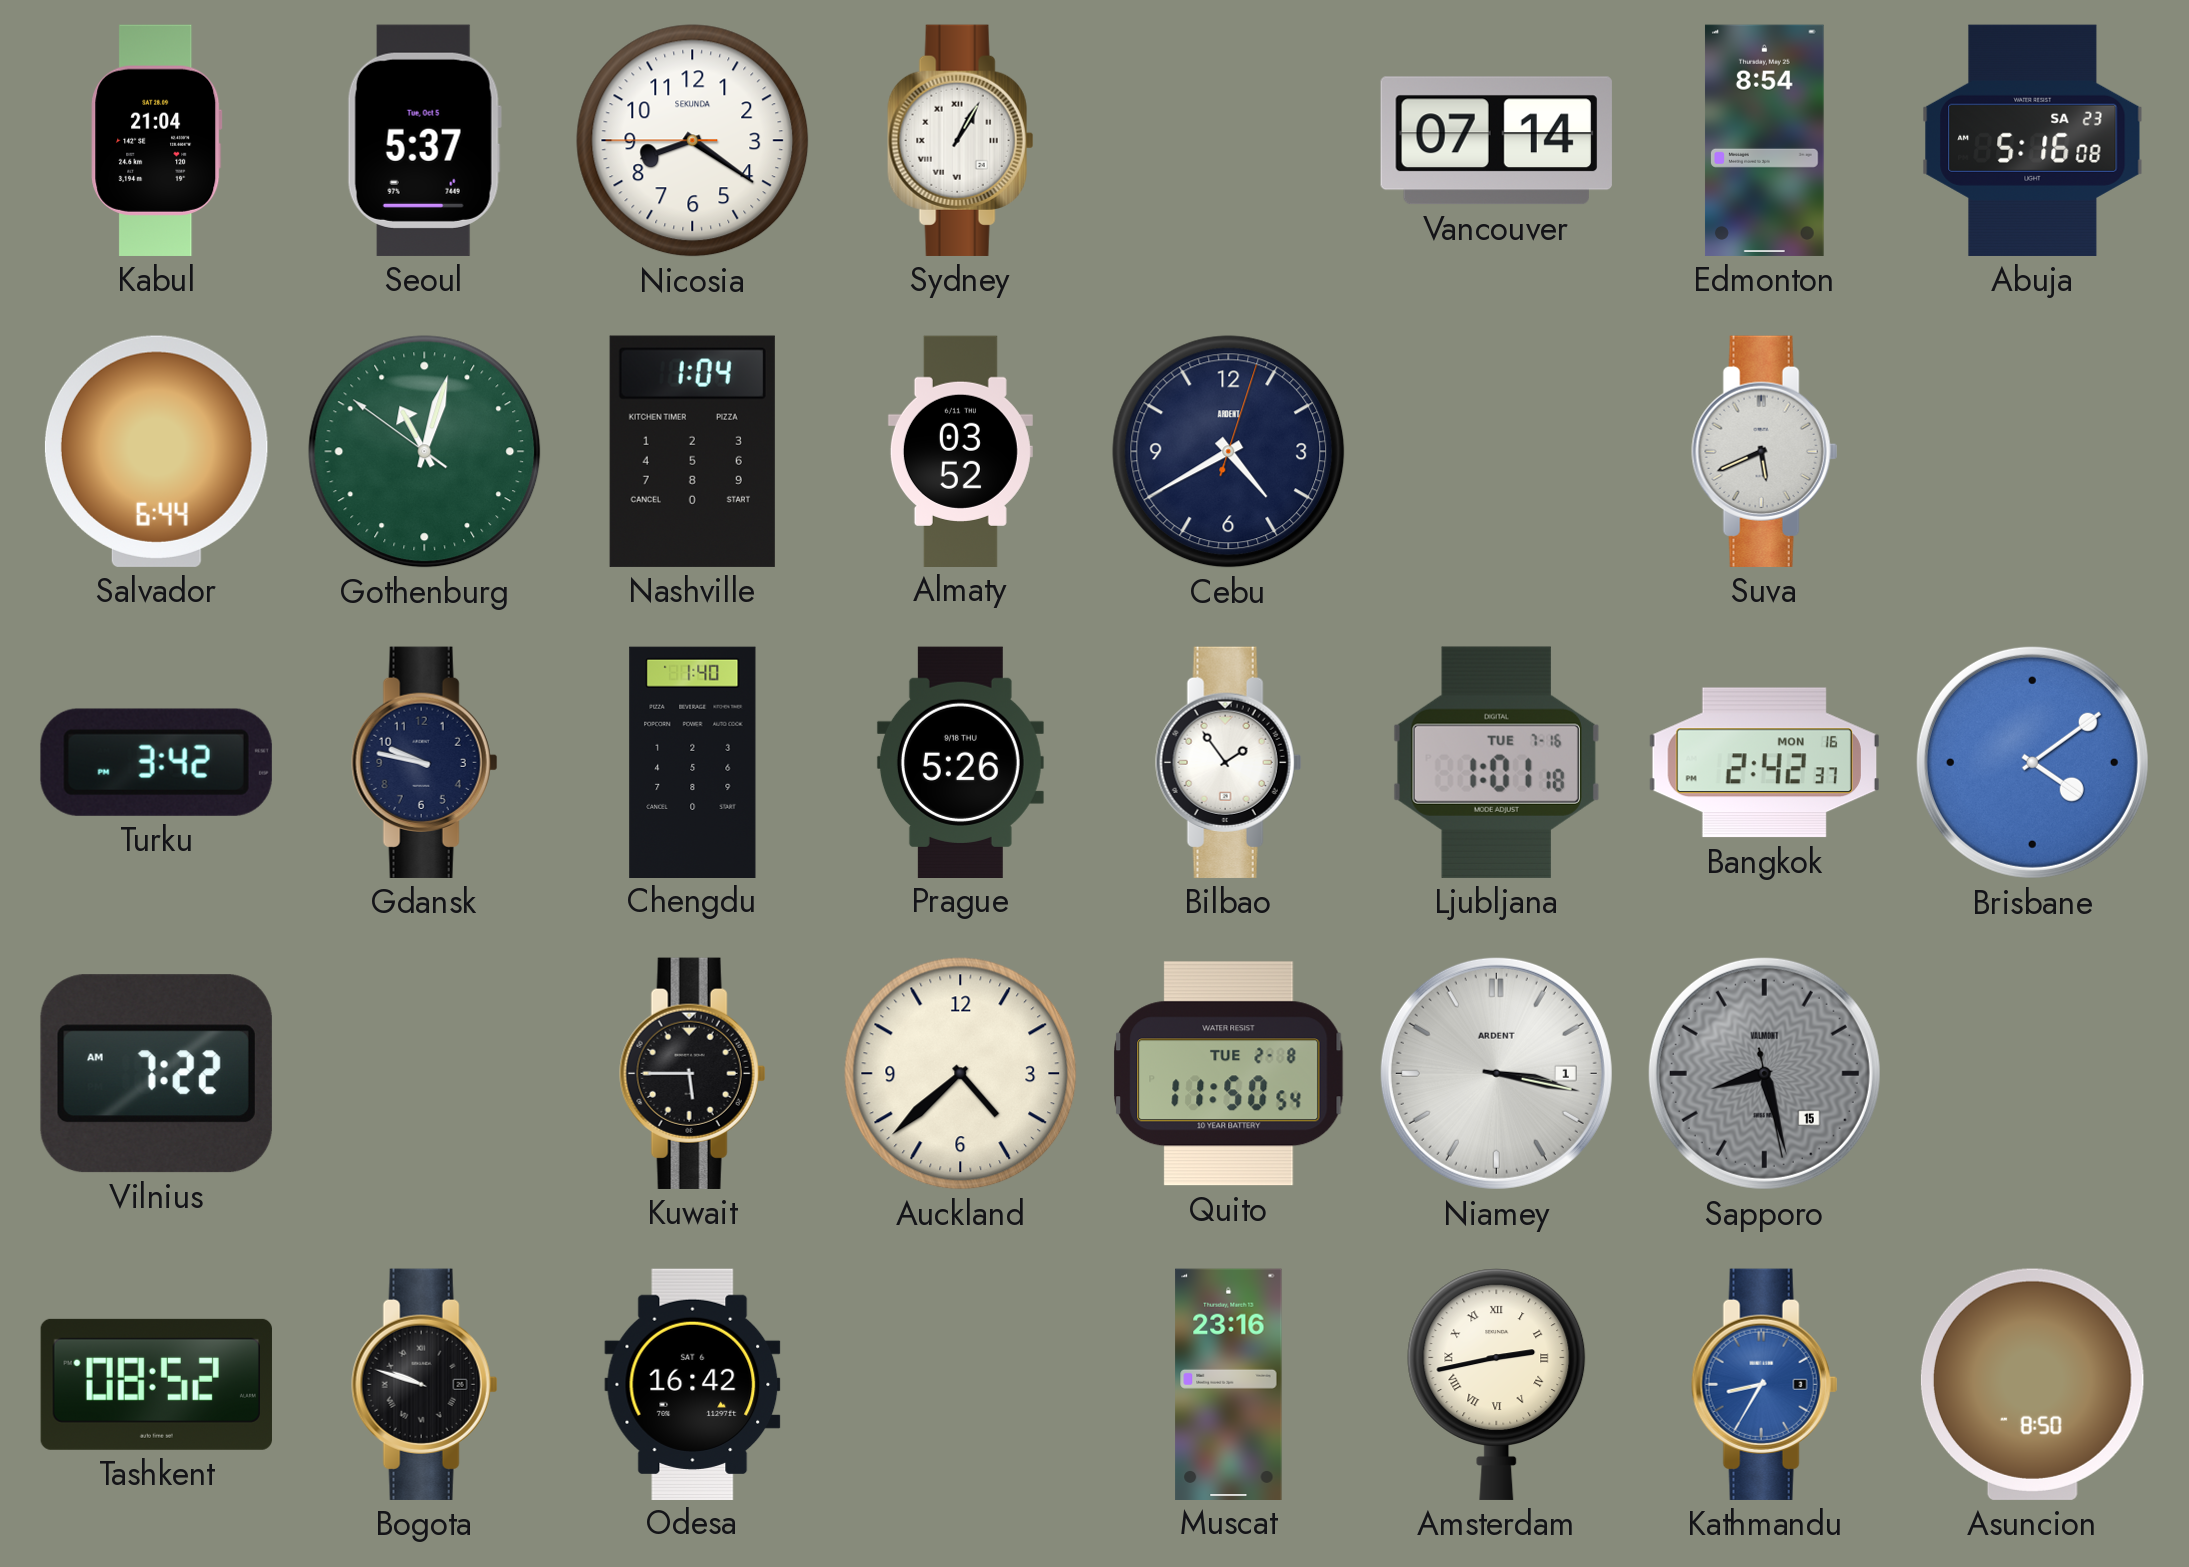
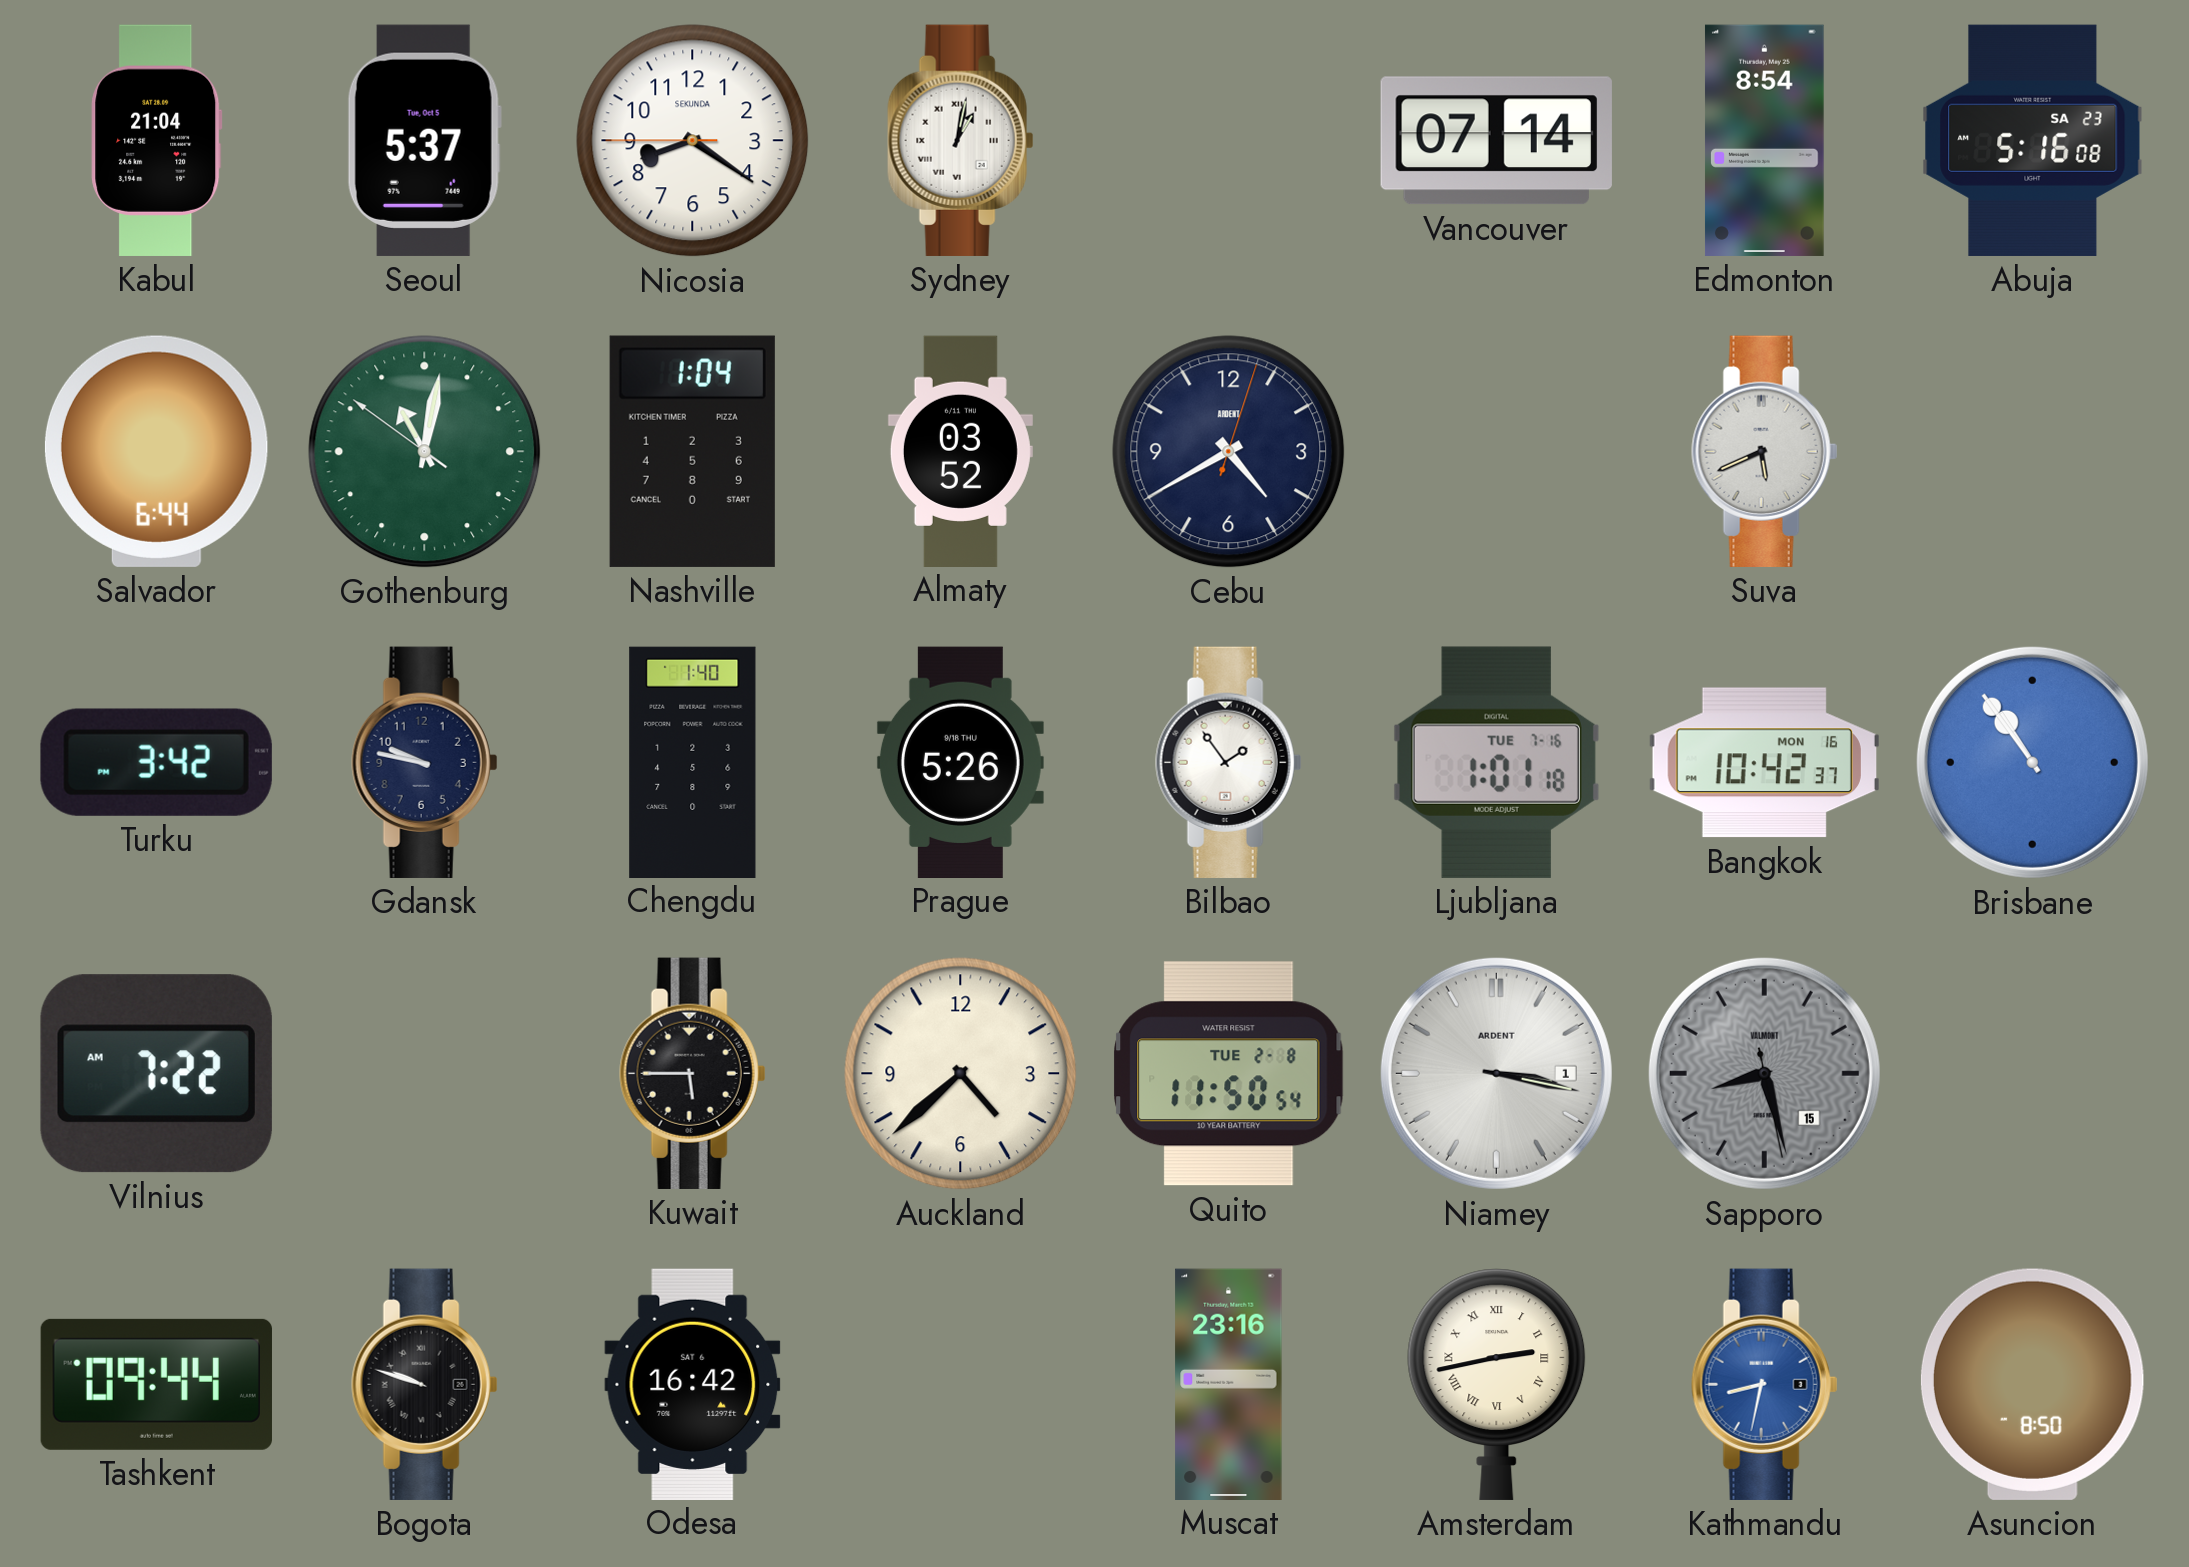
Sydney: 1:05 -> 1:02 (961, 140)
Gothenburg: 11:02 -> 11:01 (425, 452)
Bangkok: 2:42 -> 10:42 (1764, 763)
Brisbane: 4:09 -> 10:54 (2032, 762)
Tashkent: 08:52 -> 09:44 (156, 1384)
Kathmandu: 8:35 -> 8:32 (1765, 1384)
